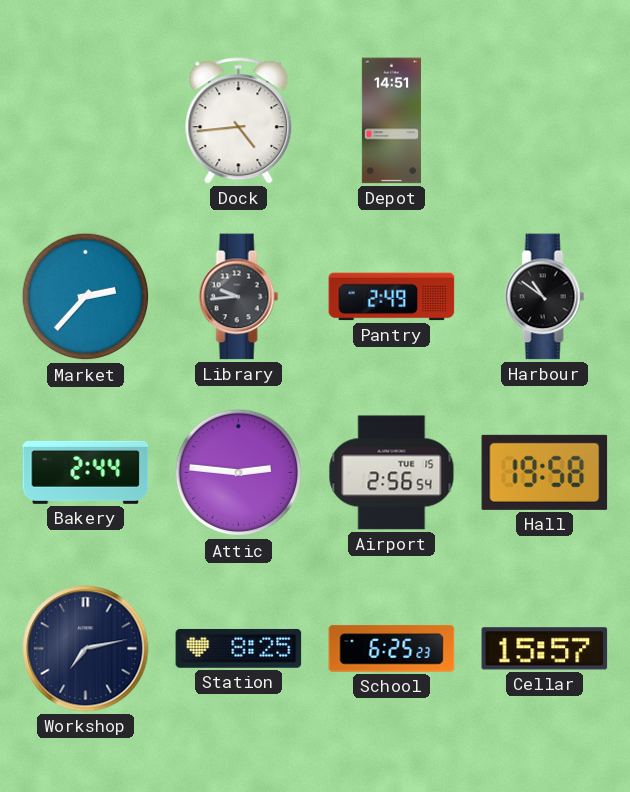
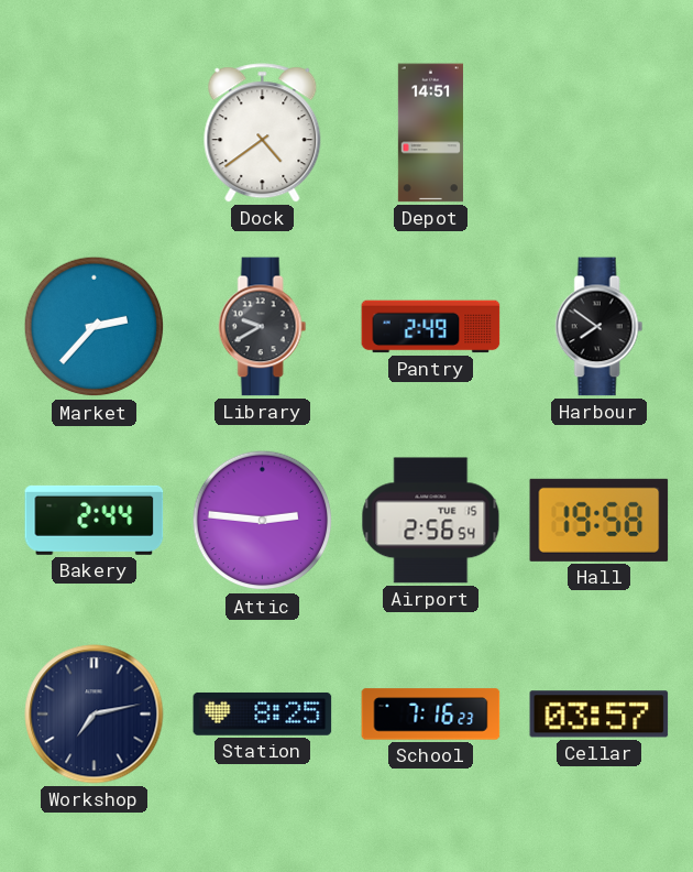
Dock: 4:44 -> 4:39 (263, 133)
Library: 9:44 -> 9:40 (263, 327)
Harbour: 10:51 -> 7:51 (599, 327)
School: 6:25 -> 7:16 (431, 715)
Cellar: 15:57 -> 03:57 (599, 715)
